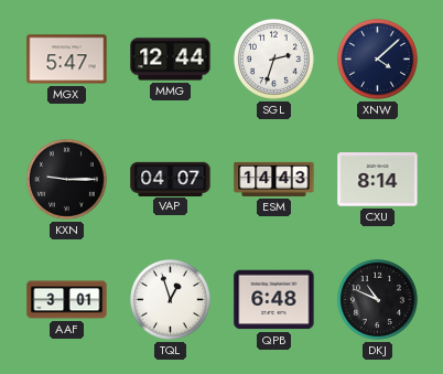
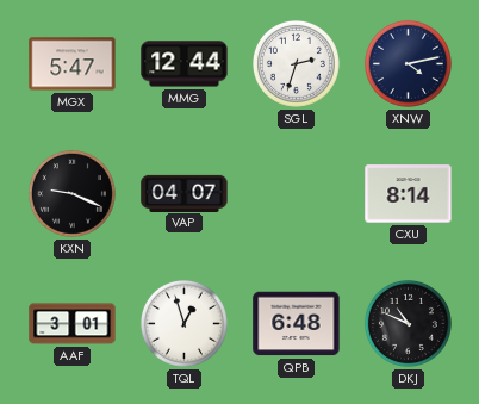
XNW: 4:08 -> 4:13 (408, 63)
KXN: 9:15 -> 9:19 (71, 193)
ESM: 14:43 -> none (274, 179)
